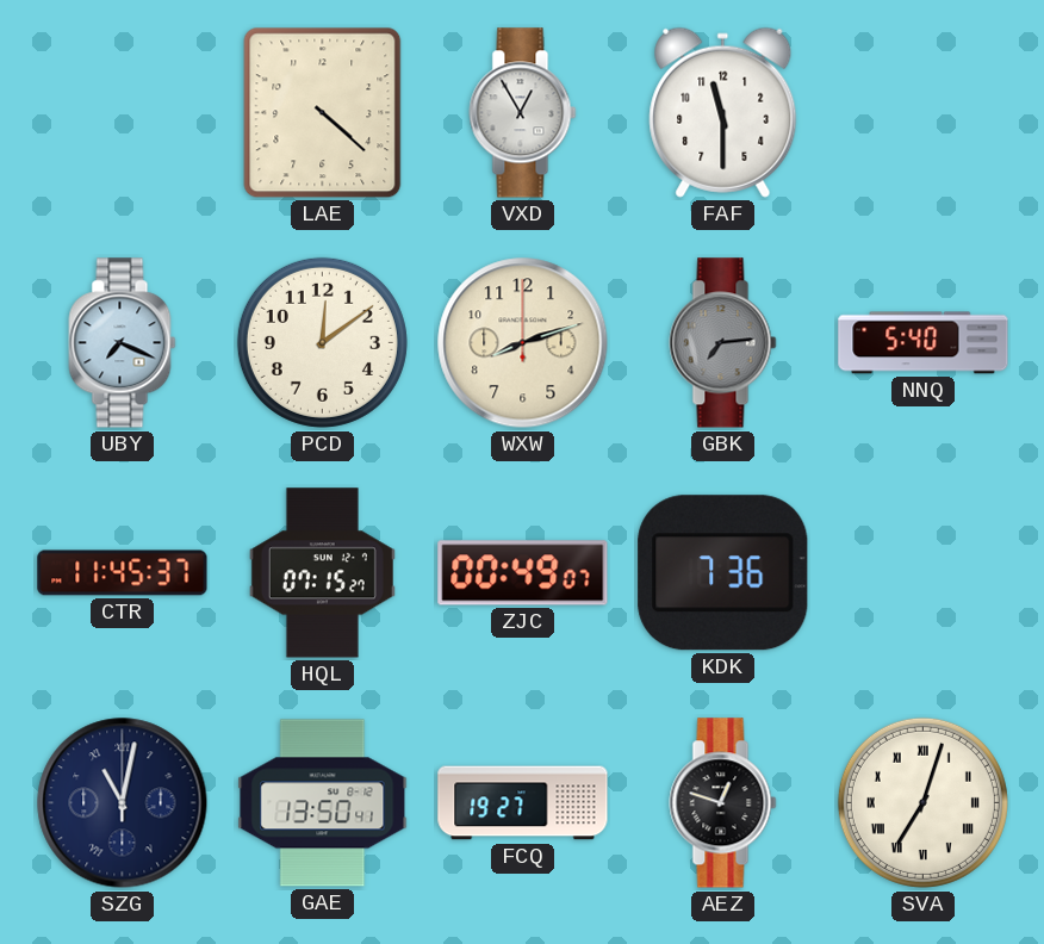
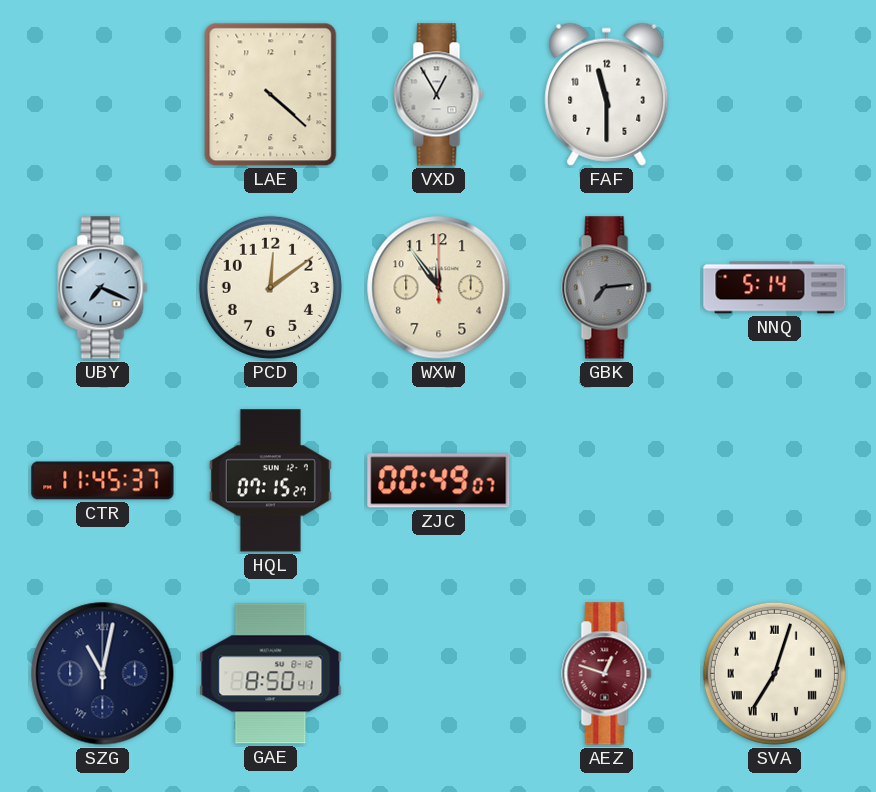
WXW: 8:12 -> 11:54 (439, 288)
NNQ: 5:40 -> 5:14 (775, 288)
KDK: 7:36 -> none (723, 573)
GAE: 13:50 -> 8:50 (271, 674)
FCQ: 19:27 -> none (523, 803)
AEZ dial: black -> burgundy (607, 674)
